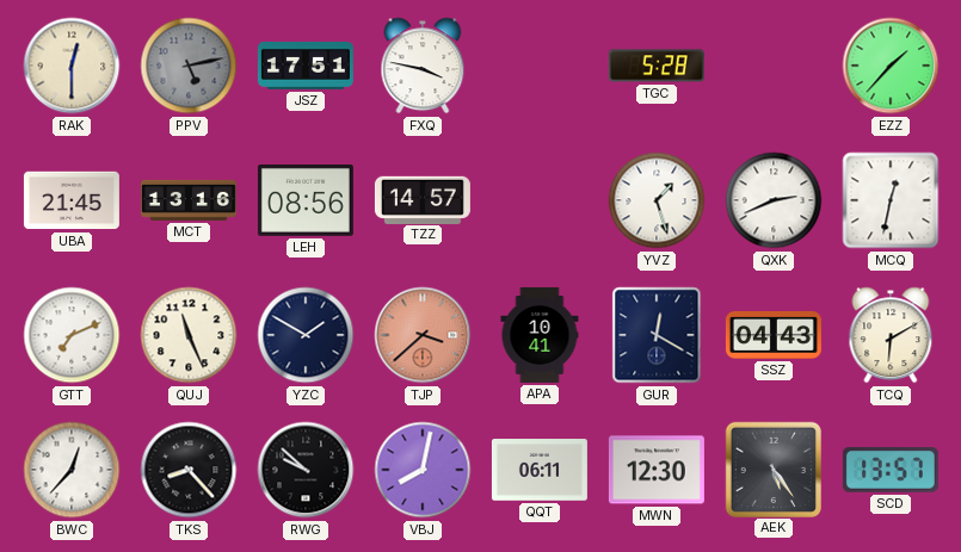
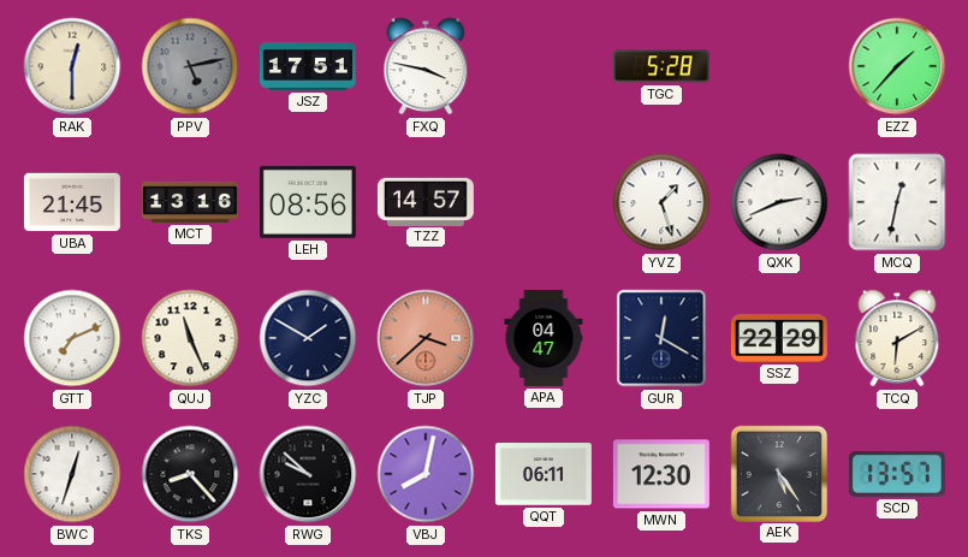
APA: 10:41 -> 04:47 (544, 338)
SSZ: 04:43 -> 22:29 (779, 338)
BWC: 12:37 -> 12:33 (72, 474)
